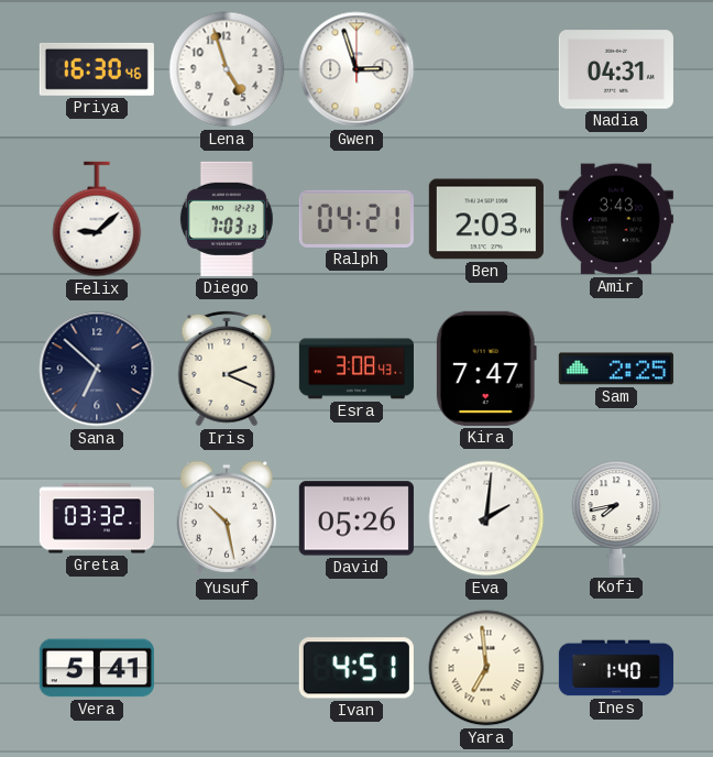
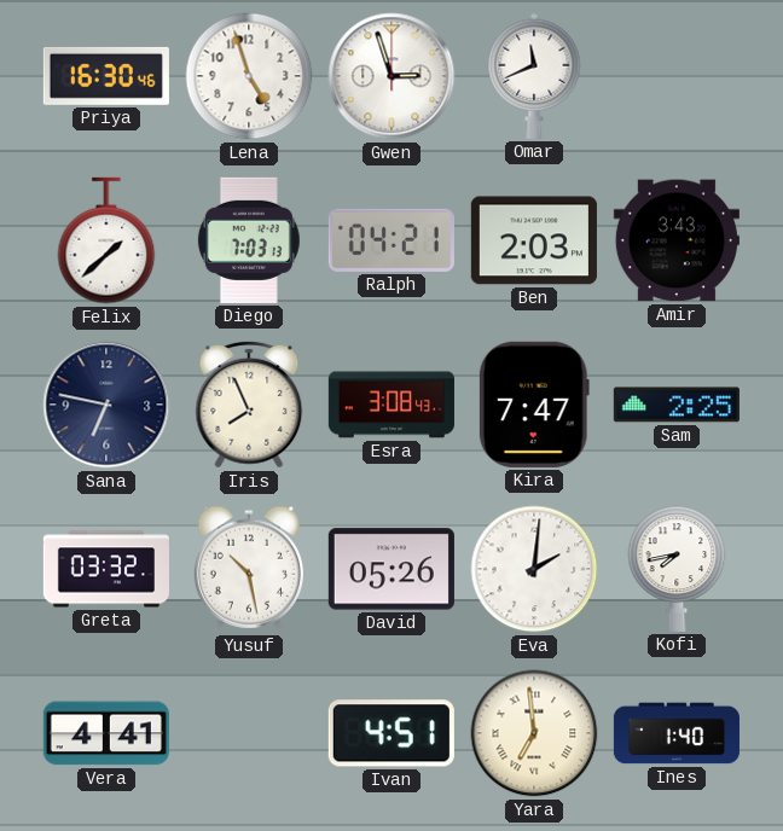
Omar: none -> 11:41 (534, 76)
Nadia: 04:31 -> none (616, 69)
Felix: 9:08 -> 1:38 (106, 240)
Sana: 6:52 -> 6:47 (106, 405)
Iris: 2:19 -> 7:56 (249, 405)
Vera: 5:41 -> 4:41 (106, 733)
